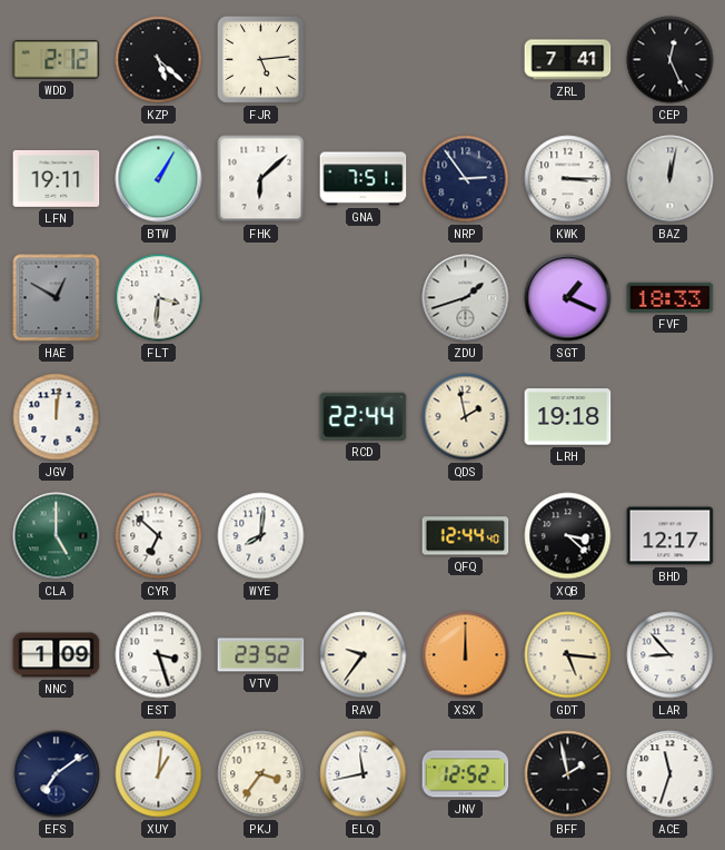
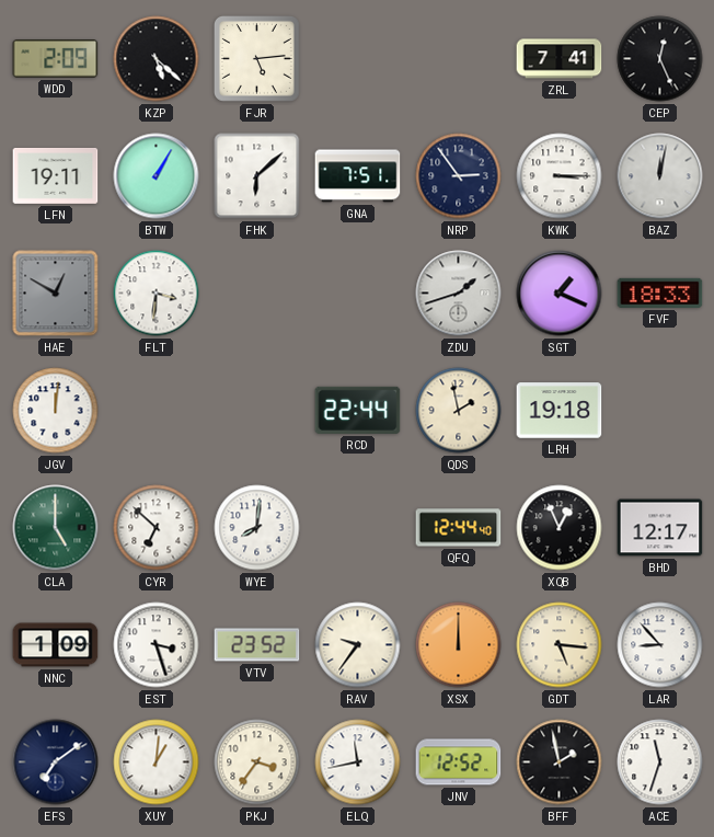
WDD: 2:12 -> 2:09 (56, 59)
XQB: 3:22 -> 12:56 (560, 528)
